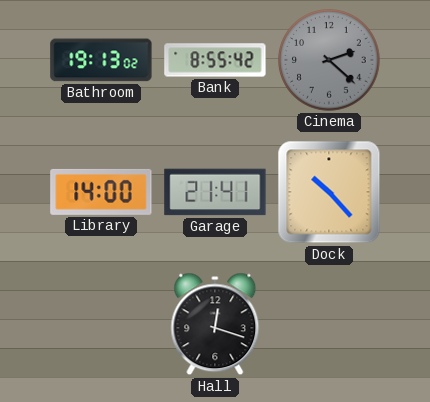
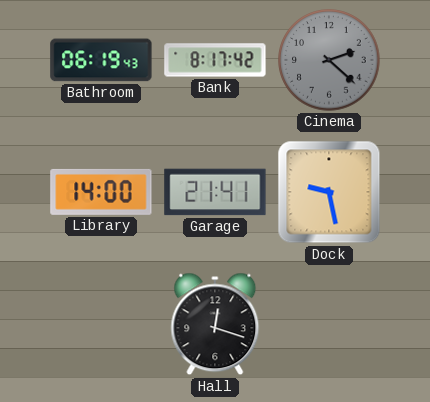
Bathroom: 19:13 -> 06:19 (101, 60)
Bank: 8:55 -> 8:17 (215, 60)
Dock: 10:23 -> 9:28 (329, 192)
